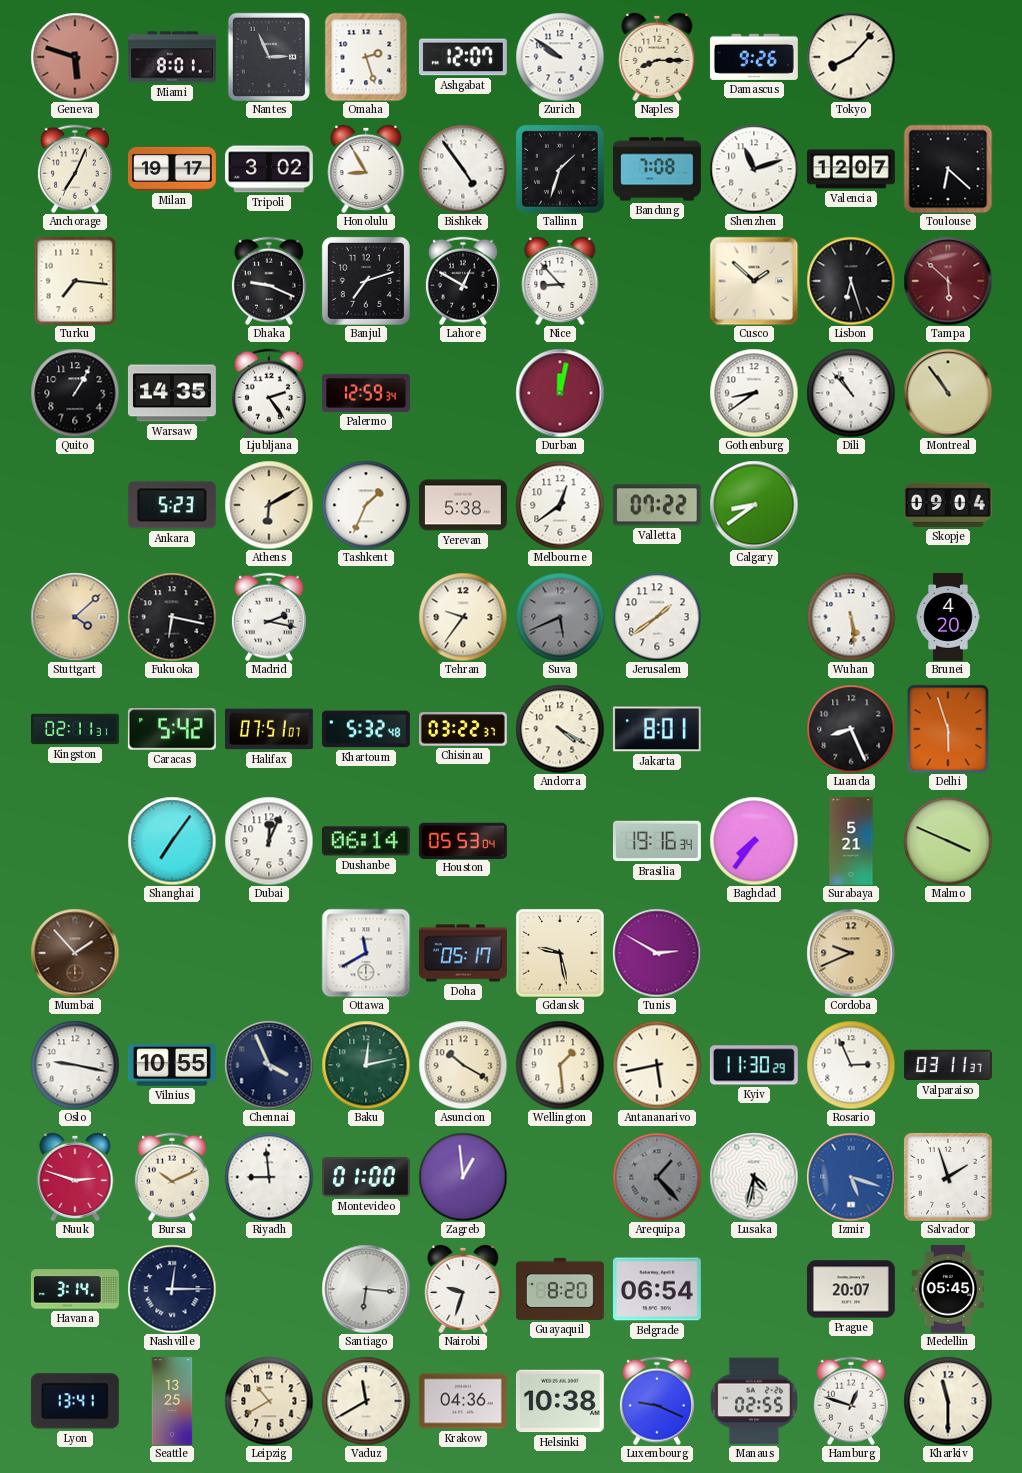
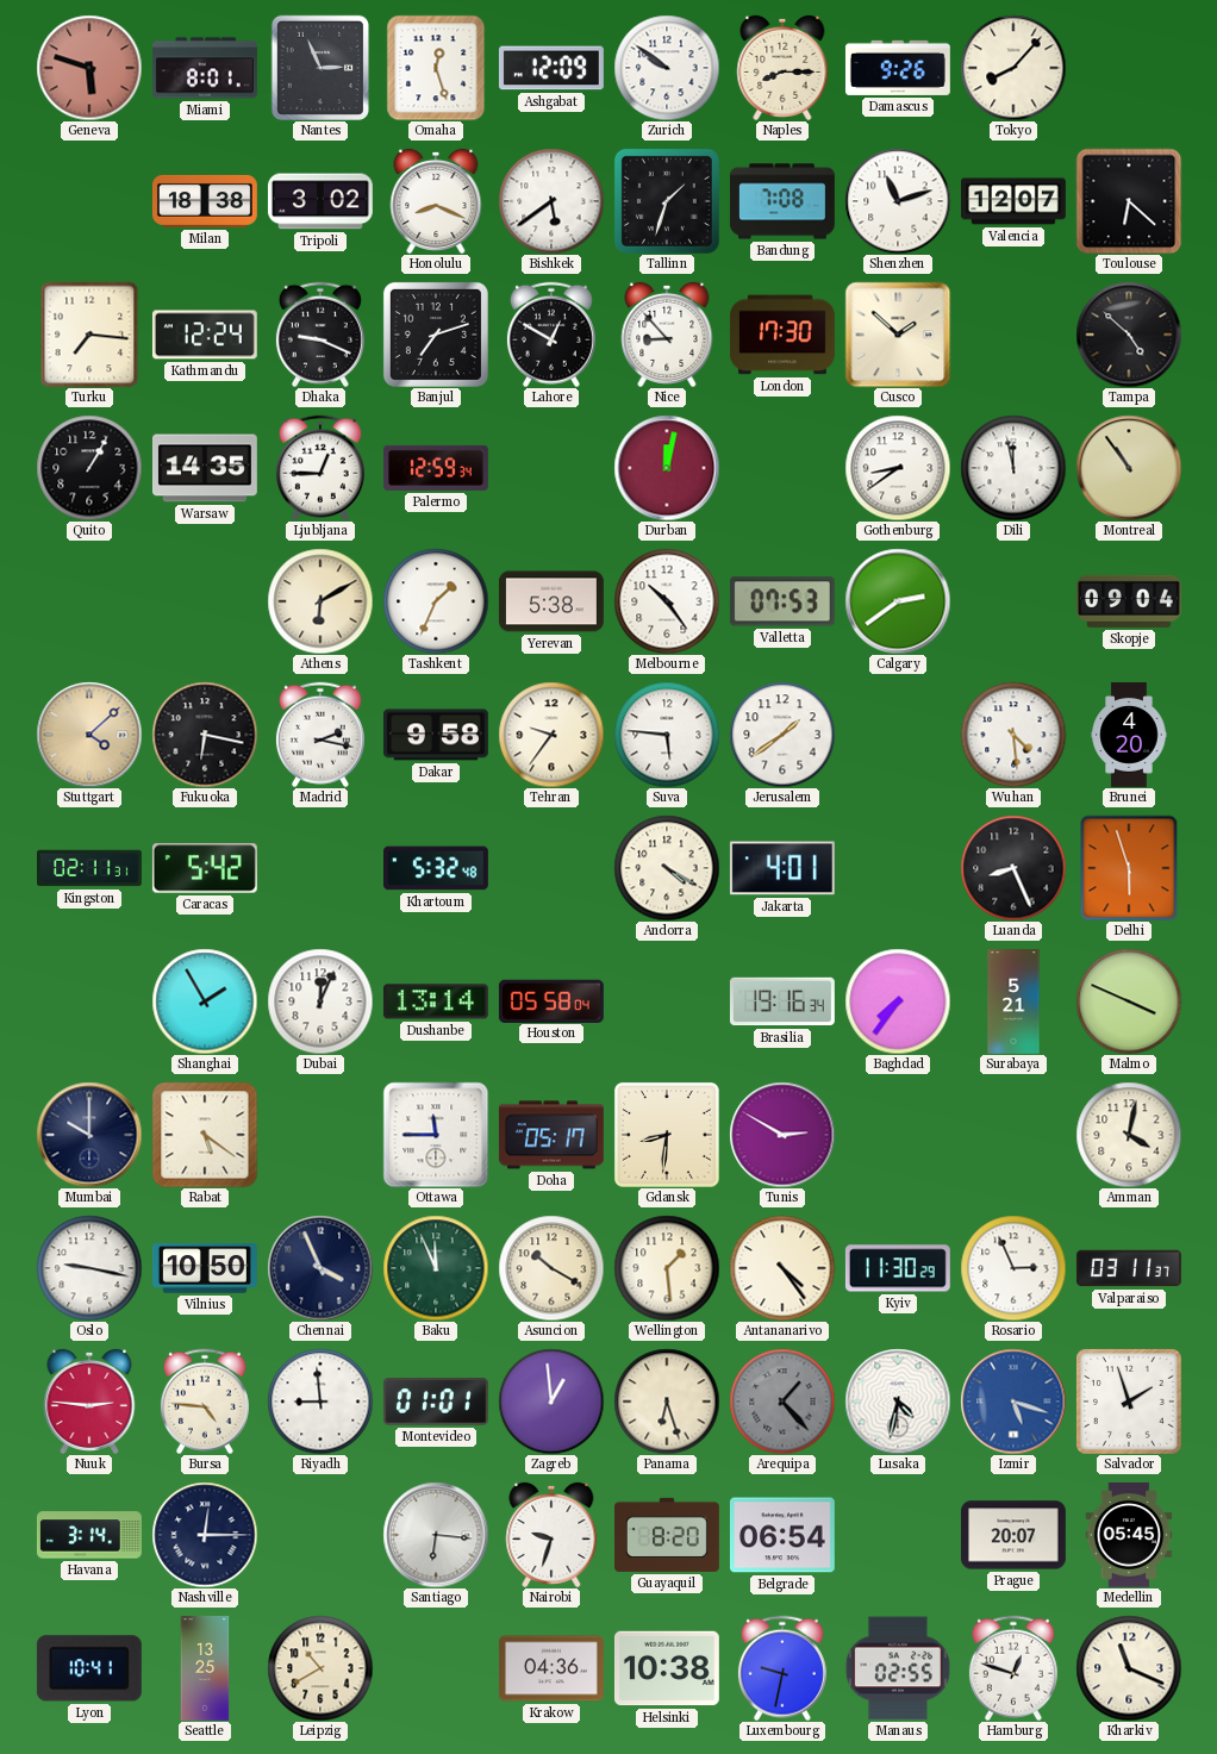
Omaha: 2:27 -> 12:27 (436, 68)
Ashgabat: 12:07 -> 12:09 (551, 68)
Anchorage: 7:04 -> none (75, 169)
Milan: 19:17 -> 18:38 (205, 201)
Honolulu: 8:55 -> 8:19 (436, 201)
Bishkek: 4:54 -> 5:39 (551, 201)
Kathmandu: none -> 12:24 (205, 335)
London: none -> 17:30 (782, 335)
Lisbon: 6:27 -> none (851, 281)
Tampa: 5:52 -> 4:52 (1129, 335)
Tampa dial: burgundy -> black (1129, 335)
Ljubljana: 2:24 -> 12:45 (320, 468)
Dili: 10:53 -> 11:58 (1013, 468)
Ankara: 5:23 -> none (172, 505)
Melbourne: 12:39 -> 10:24 (667, 601)
Valletta: 07:22 -> 07:53 (782, 601)
Calgary: 8:39 -> 2:39 (898, 601)
Dakar: none -> 9:58 (436, 735)
Suva: 5:41 -> 5:46 (667, 735)
Suva dial: grey -> white (667, 735)
Wuhan: 5:29 -> 4:29 (1013, 735)
Halifax: 07:51 -> none (269, 729)
Chisinau: 03:22 -> none (464, 729)
Jakarta: 8:01 -> 4:01 (782, 868)
Shanghai: 7:06 -> 1:55 (205, 1001)
Dushanbe: 06:14 -> 13:14 (436, 1001)
Houston: 05:53 -> 05:58 (551, 1000)
Mumbai: 1:53 -> 10:00 (89, 1135)
Mumbai dial: brown -> navy (89, 1135)
Rabat: none -> 5:21 (205, 1135)
Ottawa: 11:40 -> 11:45 (436, 1135)
Gdansk: 9:28 -> 8:31 (667, 1135)
Cordoba: 9:41 -> none (851, 953)
Amman: none -> 4:02 (1129, 1135)
Vilnius: 10:55 -> 10:50 (205, 1268)
Baku: 12:13 -> 11:56 (436, 1268)
Antananarivo: 5:43 -> 4:24 (782, 1268)
Nuuk: 2:48 -> 2:46 (89, 1402)
Bursa: 10:11 -> 4:46 (205, 1402)
Montevideo: 01:00 -> 01:01 (436, 1402)
Panama: none -> 6:27 (667, 1402)
Lyon: 13:41 -> 10:41 (89, 1668)
Vaduz: 11:40 -> none (366, 1401)
Luxembourg: 9:19 -> 9:32 (782, 1668)
Kharkiv: 11:30 -> 11:19 (1129, 1668)
